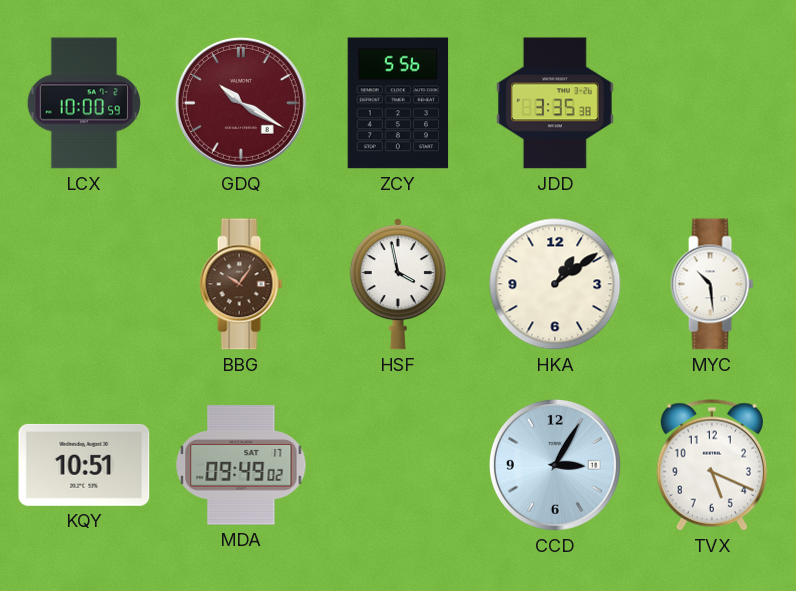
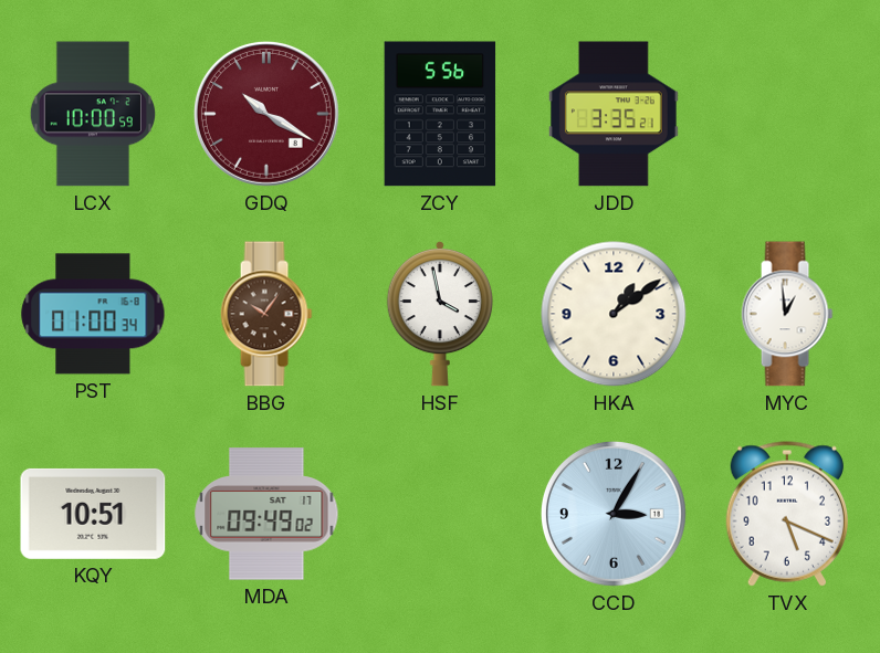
JDD: 3:35:38 -> 3:35:21 (614, 114)
PST: none -> 01:00 (93, 314)
MYC: 10:29 -> 12:59 (787, 314)
